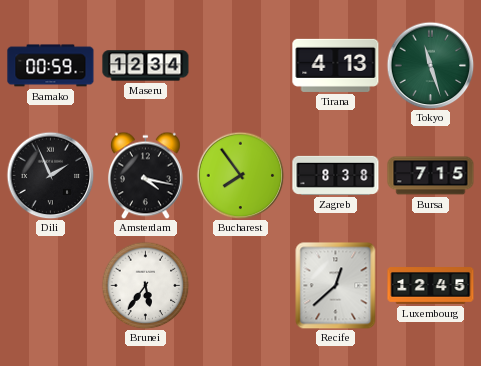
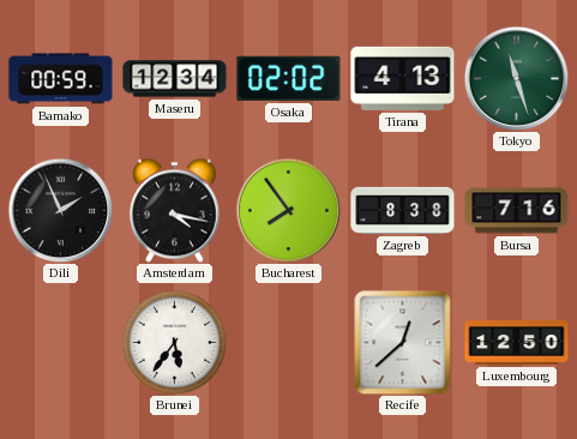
Osaka: none -> 02:02 (289, 78)
Bursa: 7:15 -> 7:16 (517, 211)
Luxembourg: 12:45 -> 12:50 (517, 343)
